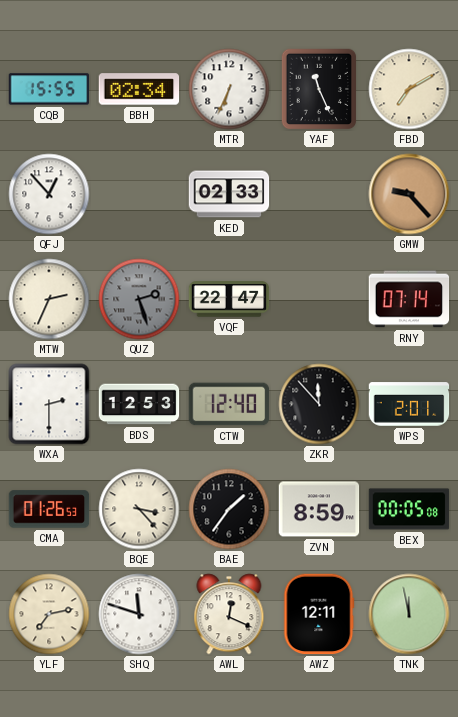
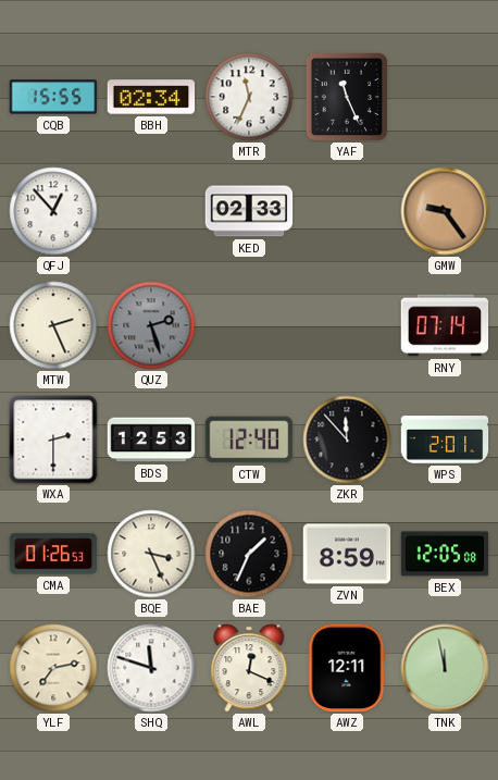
MTR: 6:34 -> 11:34 (249, 97)
FBD: 7:10 -> none (409, 89)
GMW: 9:23 -> 9:24 (445, 211)
MTW: 2:34 -> 2:26 (53, 325)
VQF: 22:47 -> none (229, 299)
BQE: 3:23 -> 3:26 (151, 554)
BAE: 1:36 -> 1:34 (249, 554)
BEX: 00:05 -> 12:05 (445, 554)
